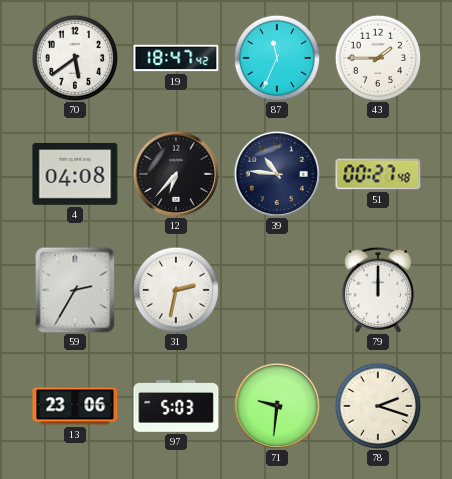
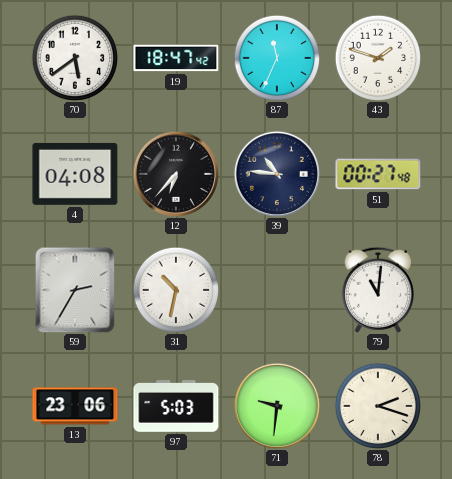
43: 1:45 -> 1:48 (377, 57)
31: 2:32 -> 10:32 (175, 289)
79: 12:00 -> 11:01 (378, 290)
